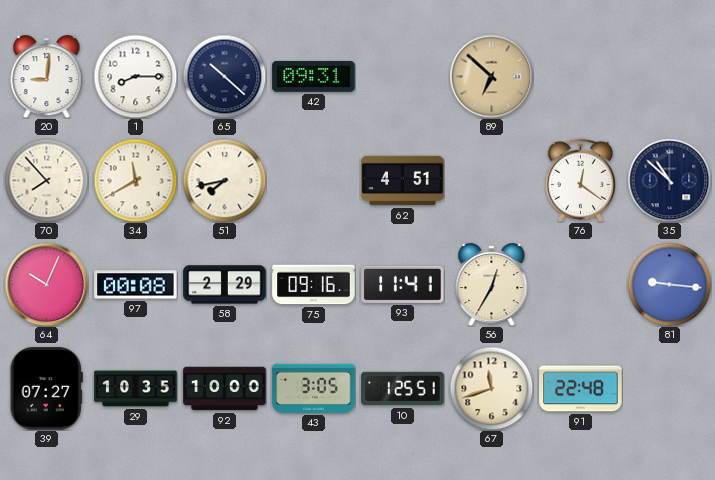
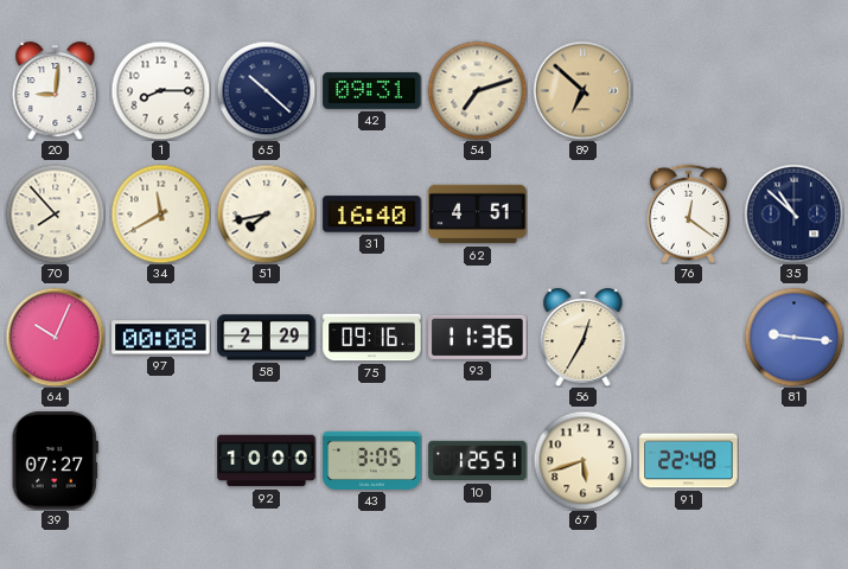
54: none -> 7:12 (477, 90)
31: none -> 16:40 (372, 215)
93: 11:41 -> 11:36 (478, 337)
29: 10:35 -> none (136, 389)
67: 11:42 -> 5:42 (582, 460)
